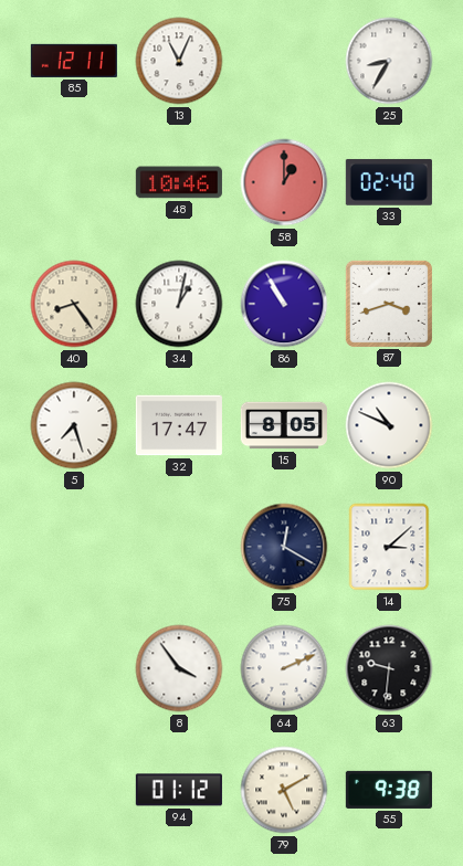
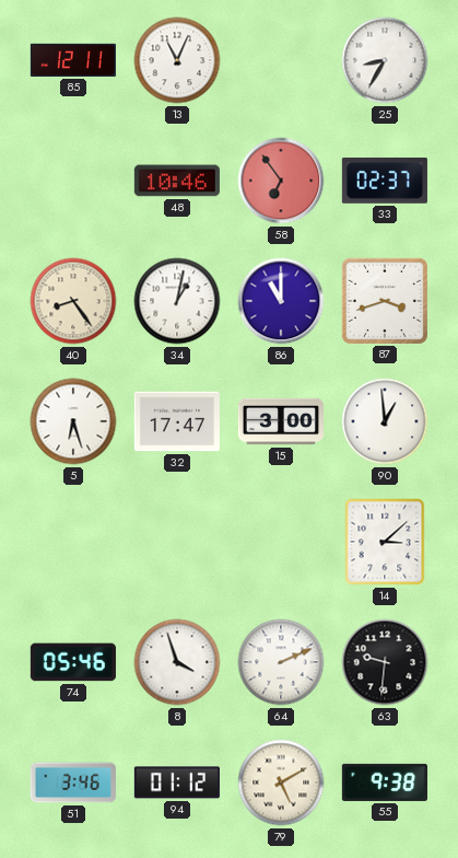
58: 1:00 -> 6:54 (281, 181)
33: 02:40 -> 02:37 (385, 181)
86: 10:55 -> 11:00 (281, 301)
5: 7:27 -> 6:27 (73, 421)
15: 8:05 -> 3:00 (281, 421)
90: 10:49 -> 12:59 (385, 421)
75: 12:20 -> none (284, 547)
74: none -> 05:46 (73, 662)
8: 3:54 -> 3:57 (177, 662)
51: none -> 3:46 (73, 782)
